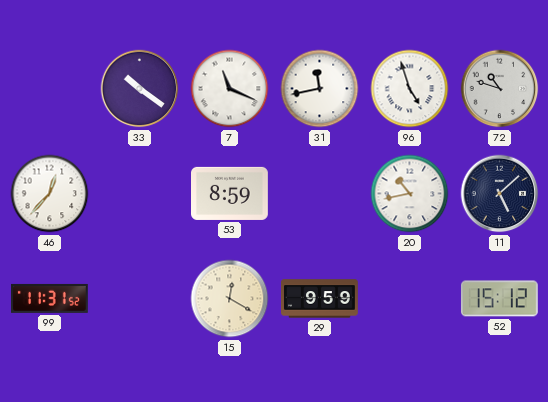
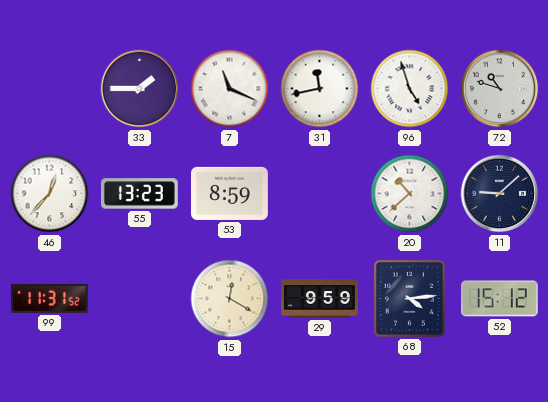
33: 10:21 -> 1:45 (140, 89)
55: none -> 13:23 (140, 194)
20: 10:43 -> 10:38 (410, 194)
11: 5:08 -> 9:08 (500, 194)
68: none -> 4:14 (409, 298)
